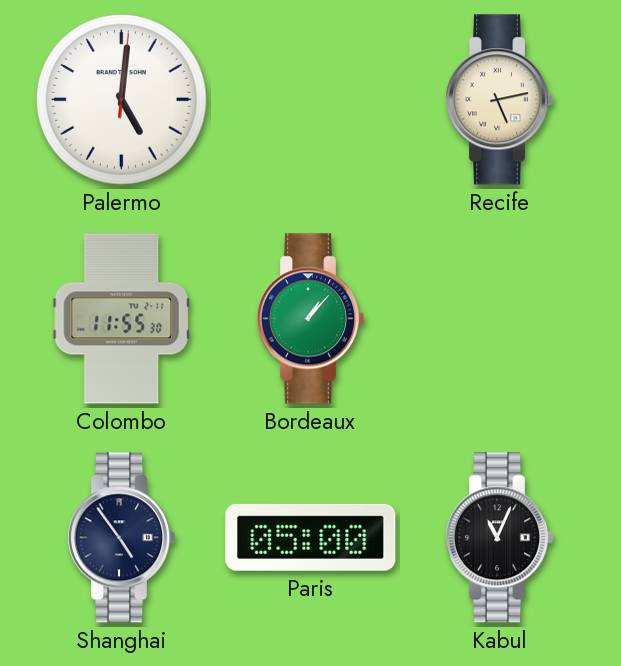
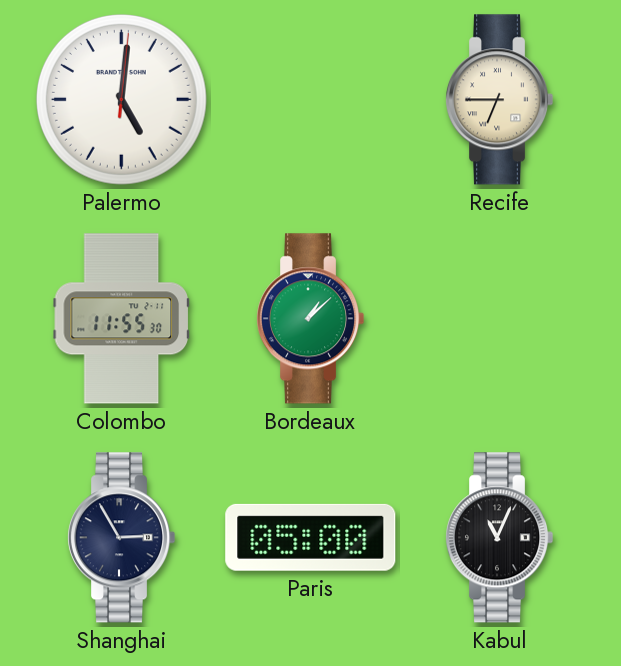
Recife: 5:13 -> 6:45 (499, 100)
Bordeaux: 1:07 -> 1:08 (310, 319)
Shanghai: 4:54 -> 2:55 (121, 538)
